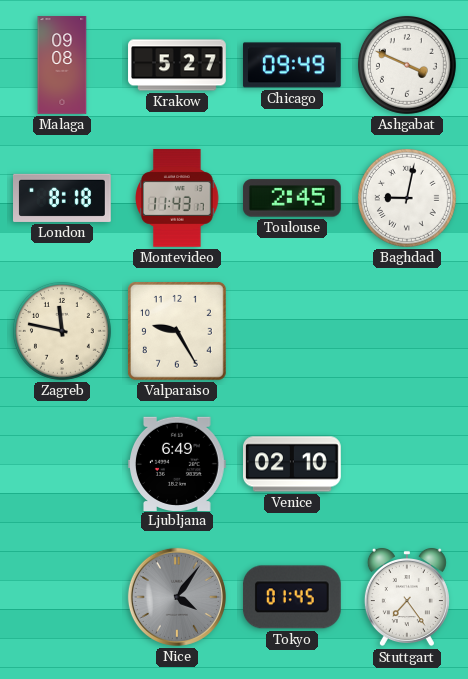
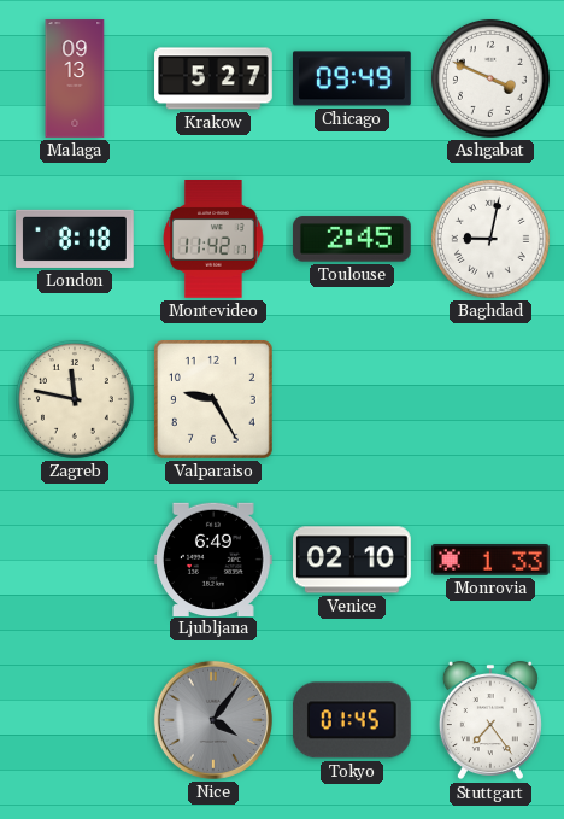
Malaga: 09:08 -> 09:13 (75, 78)
Montevideo: 11:43 -> 11:42 (213, 240)
Monrovia: none -> 1:33 (492, 560)
